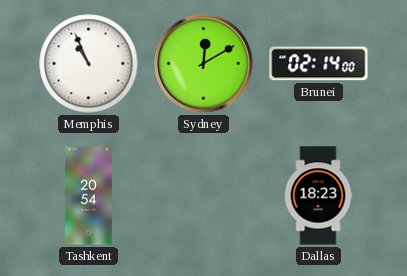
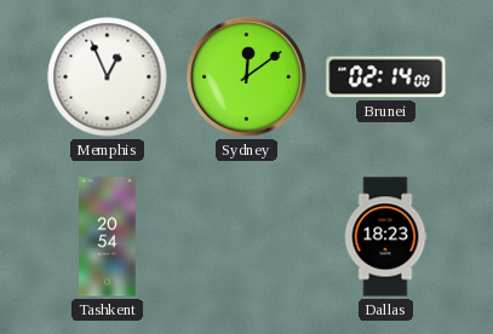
Memphis: 10:56 -> 12:56 (108, 77)
Sydney: 12:10 -> 12:09 (247, 77)
